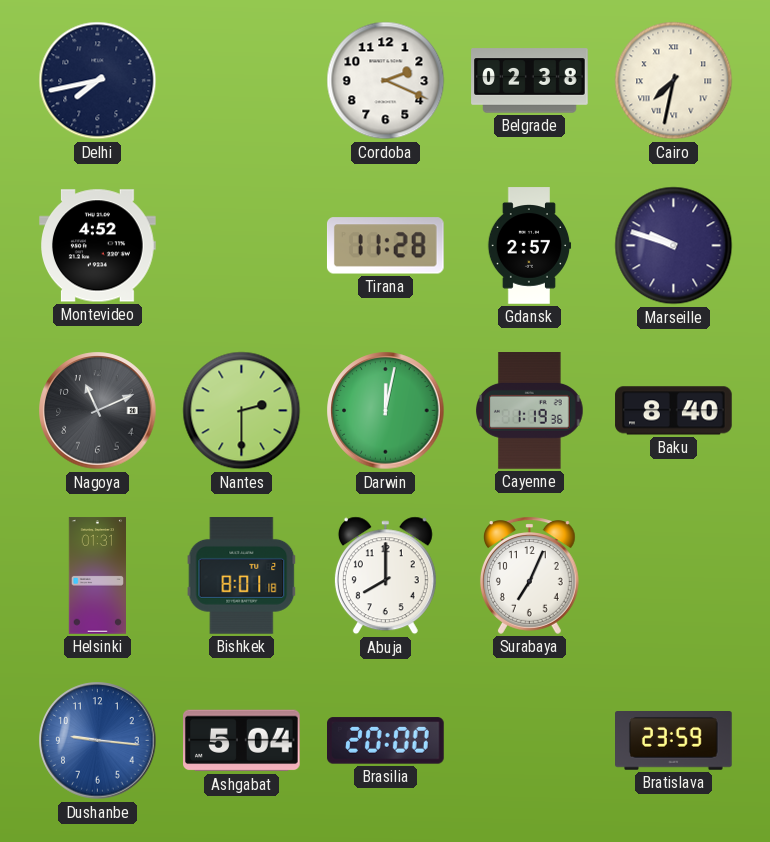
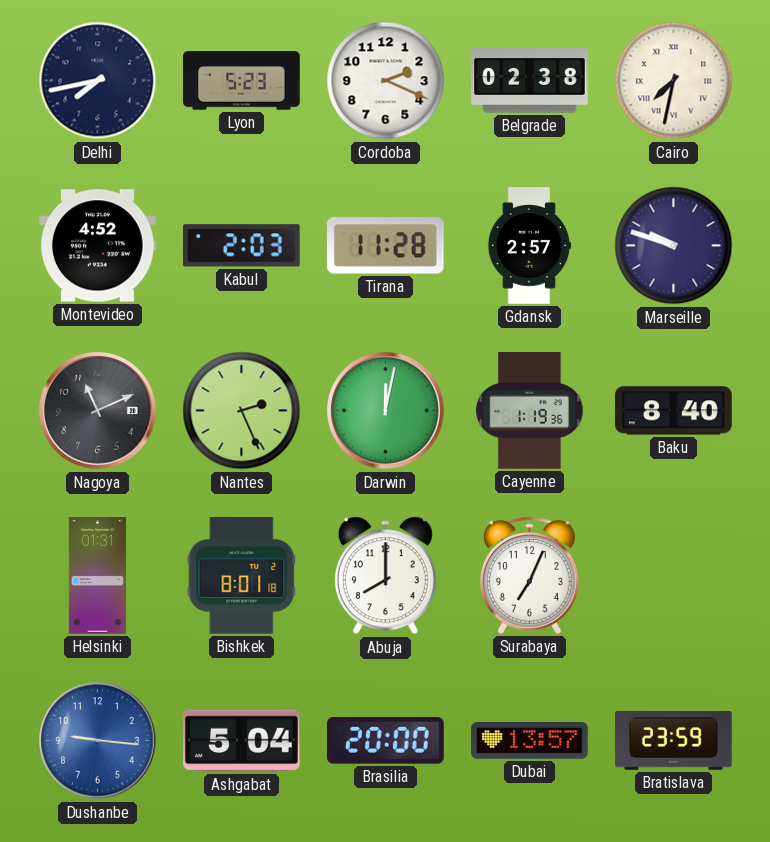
Lyon: none -> 5:23 (242, 81)
Kabul: none -> 2:03 (242, 246)
Nantes: 2:30 -> 2:26 (242, 411)
Dubai: none -> 13:57 (530, 741)
